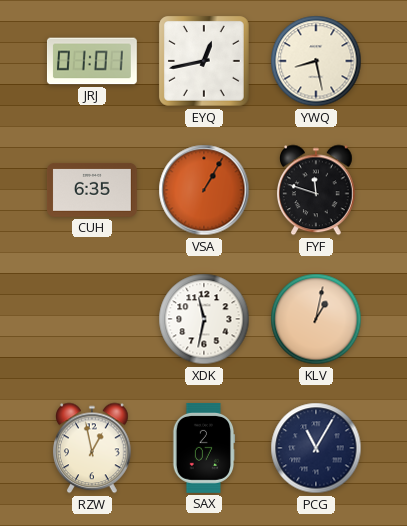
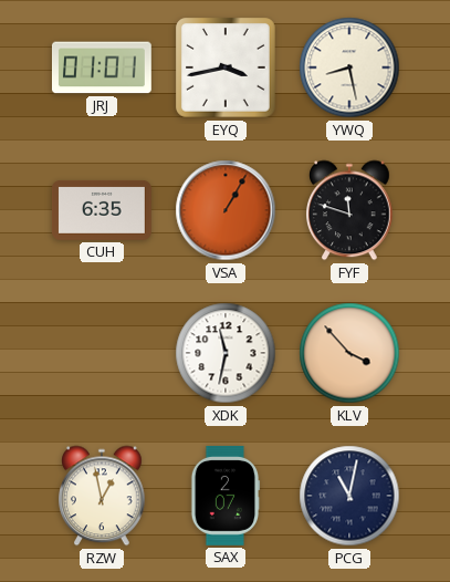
EYQ: 12:43 -> 3:43 (227, 69)
KLV: 1:02 -> 3:53 (349, 353)
PCG: 11:05 -> 11:02 (349, 496)
